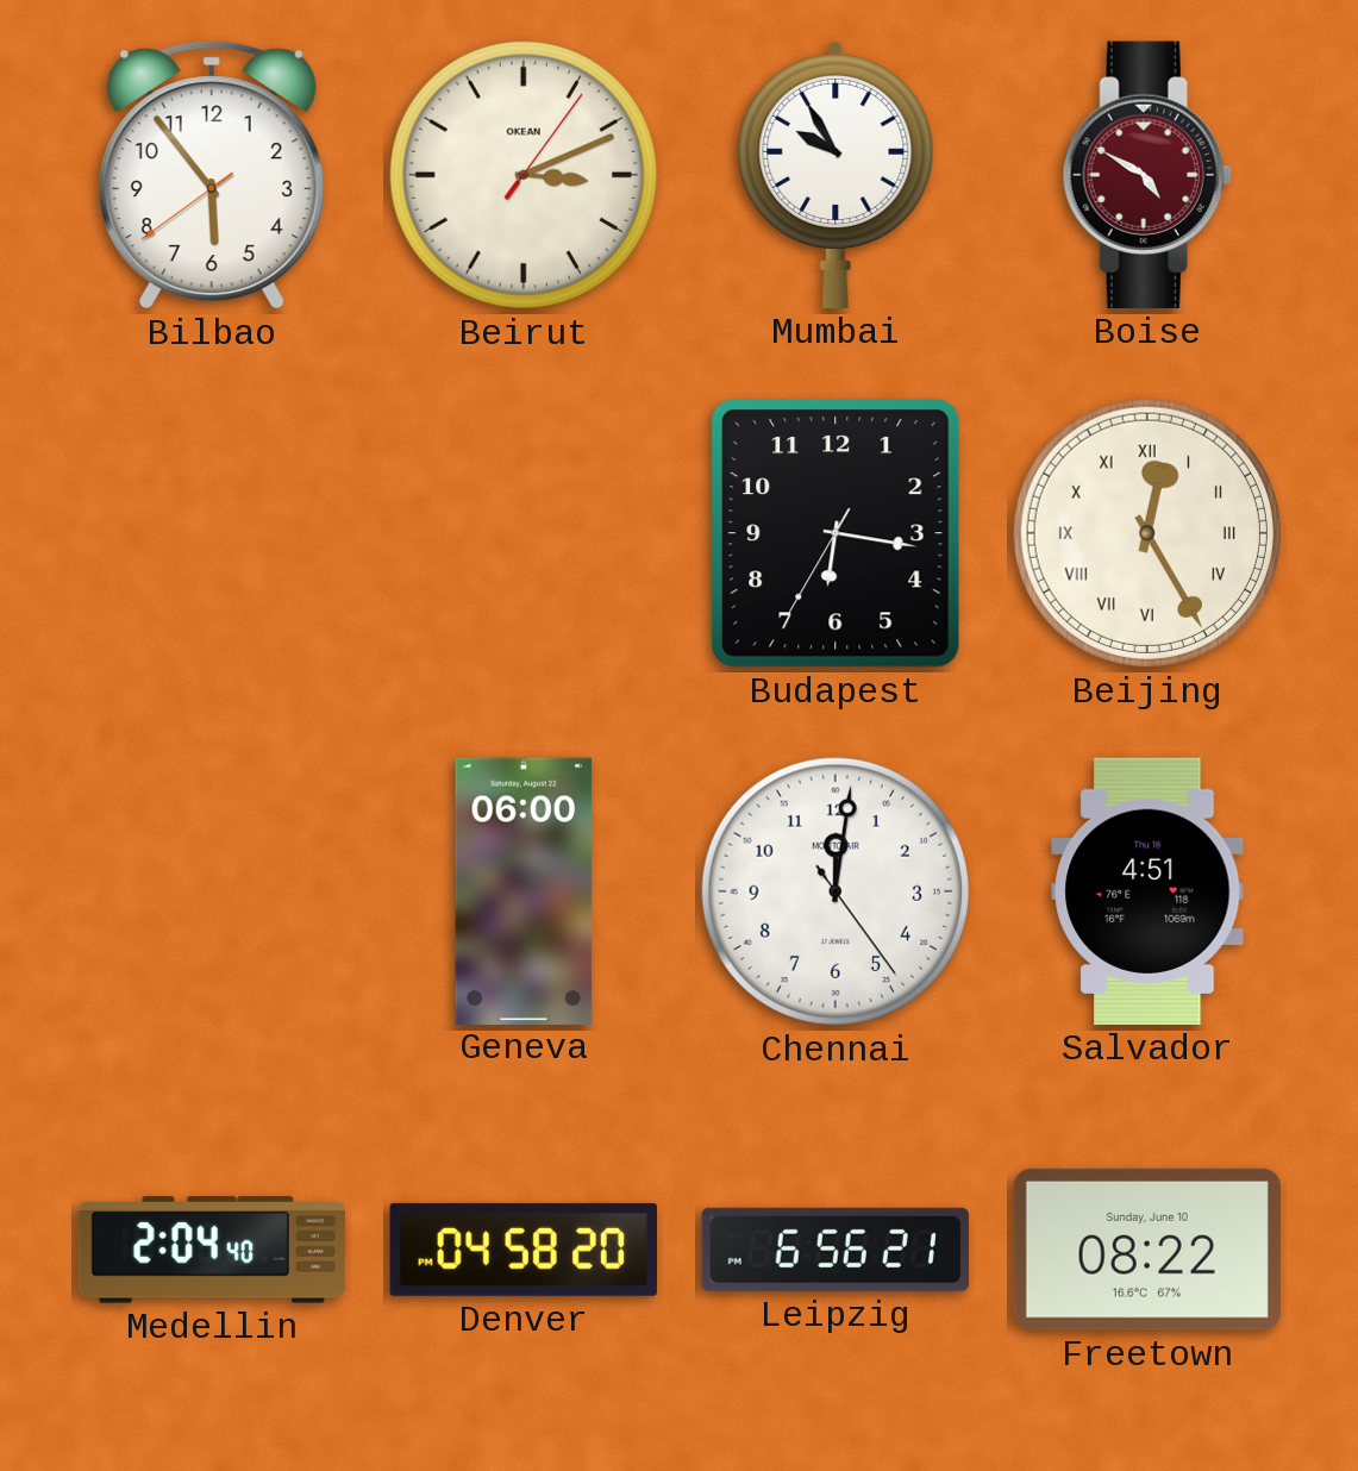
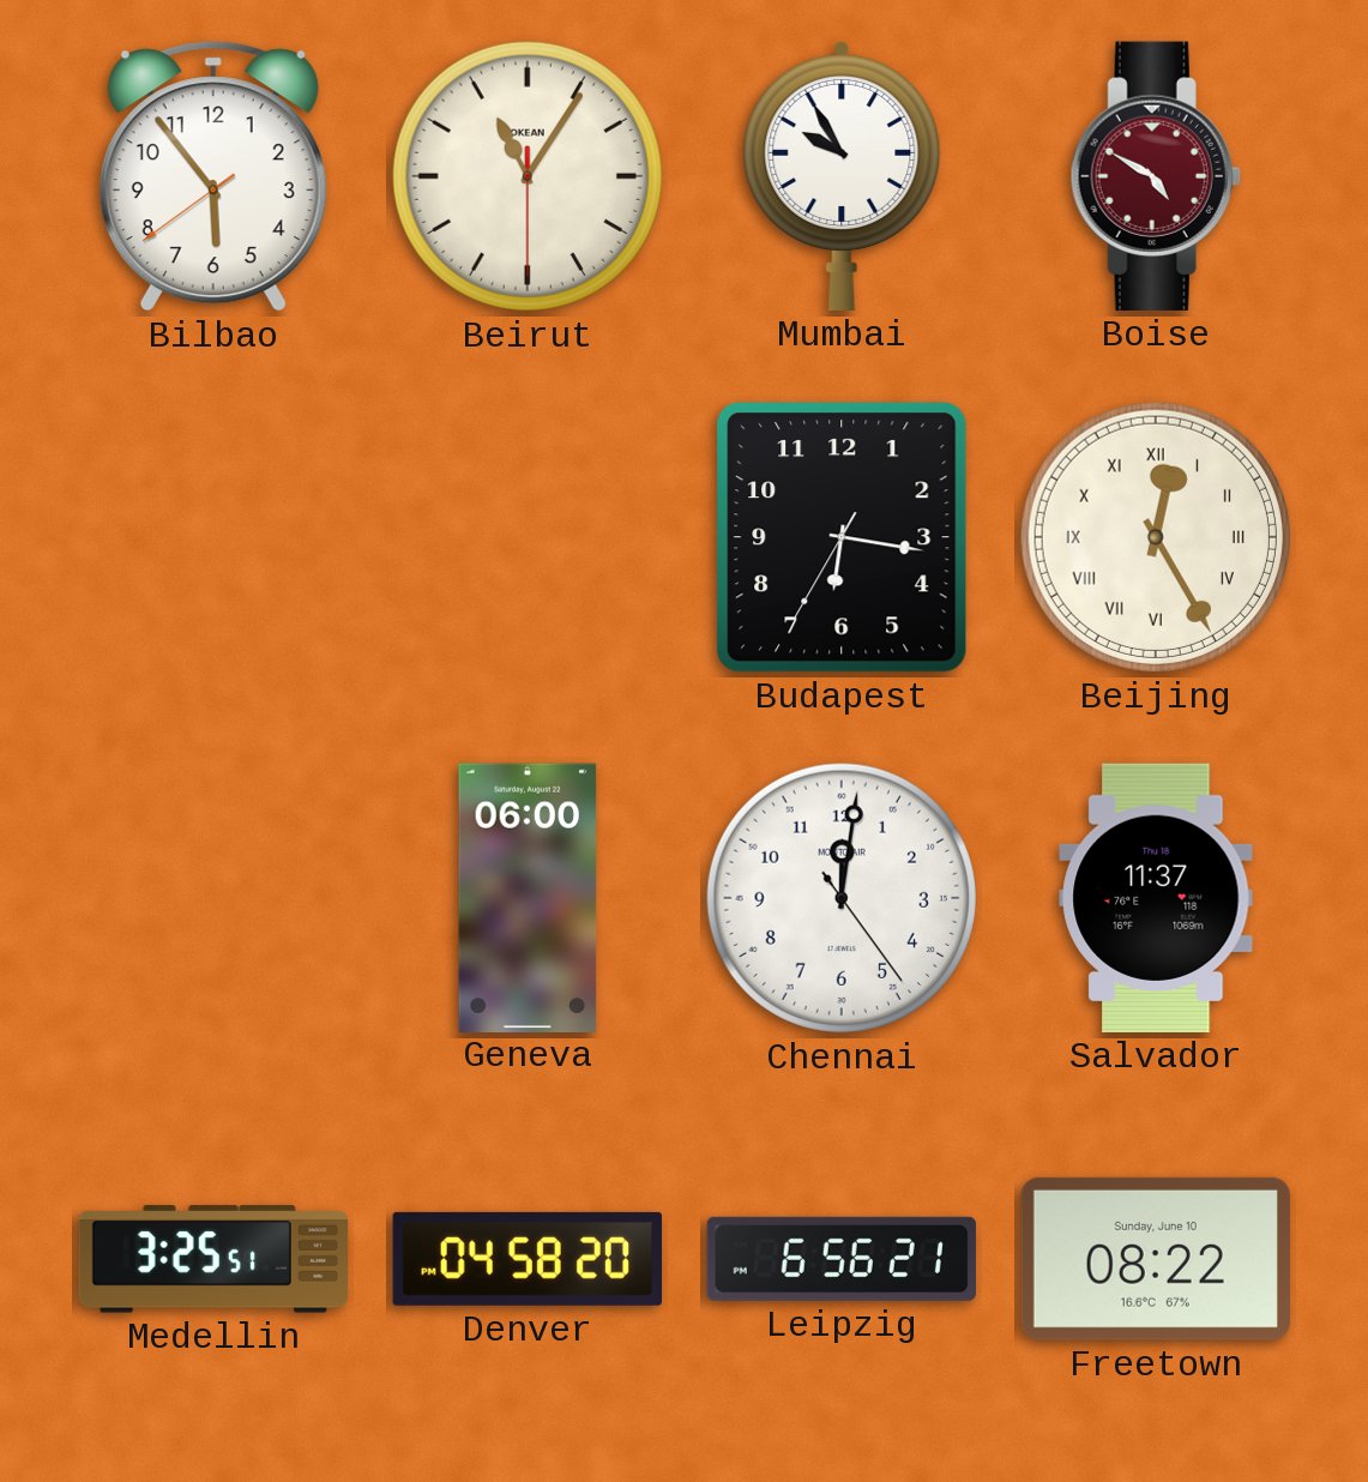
Beirut: 3:11 -> 11:05 (528, 176)
Salvador: 4:51 -> 11:37 (1156, 898)
Medellin: 2:04 -> 3:25 (212, 1259)
